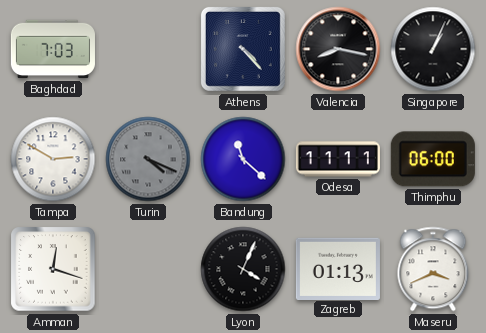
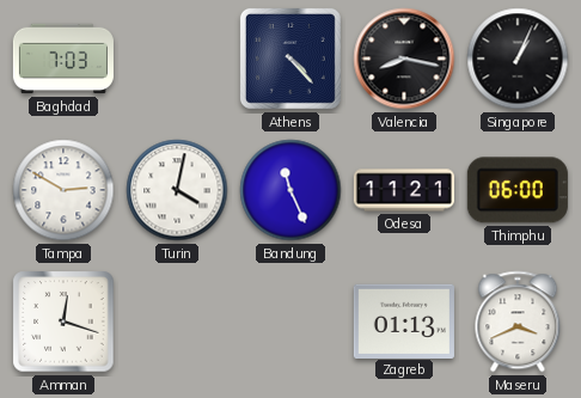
Turin: 4:19 -> 4:02 (177, 190)
Turin dial: grey -> white (177, 190)
Bandung: 11:22 -> 11:26 (290, 190)
Odesa: 11:11 -> 11:21 (404, 190)
Lyon: 4:04 -> none (243, 269)
